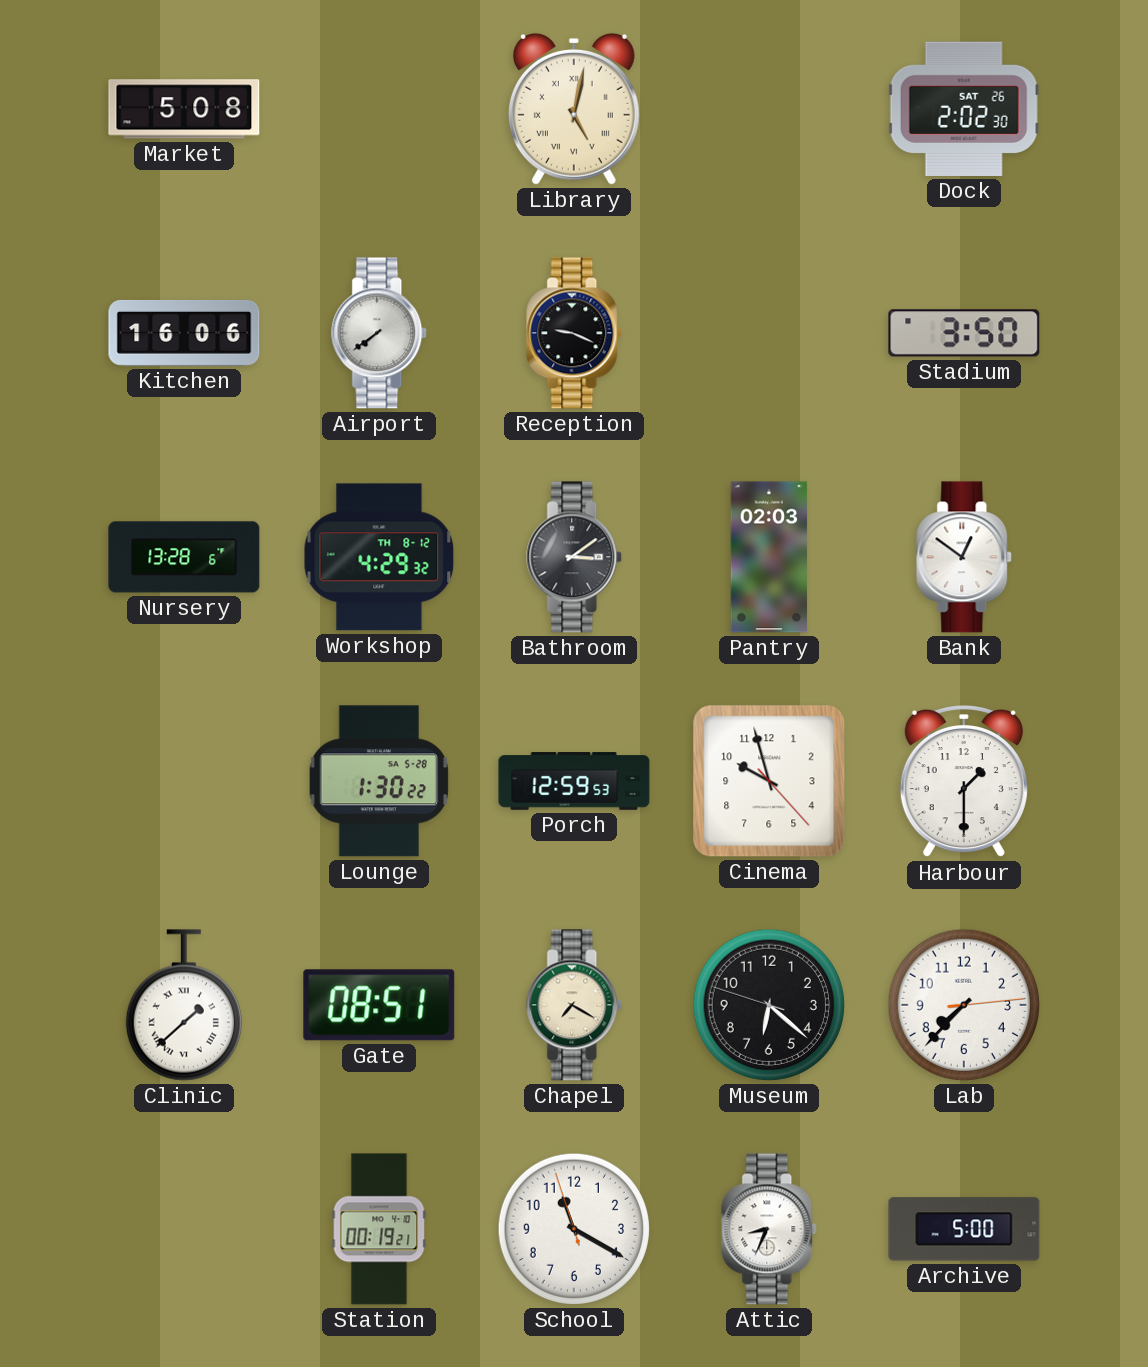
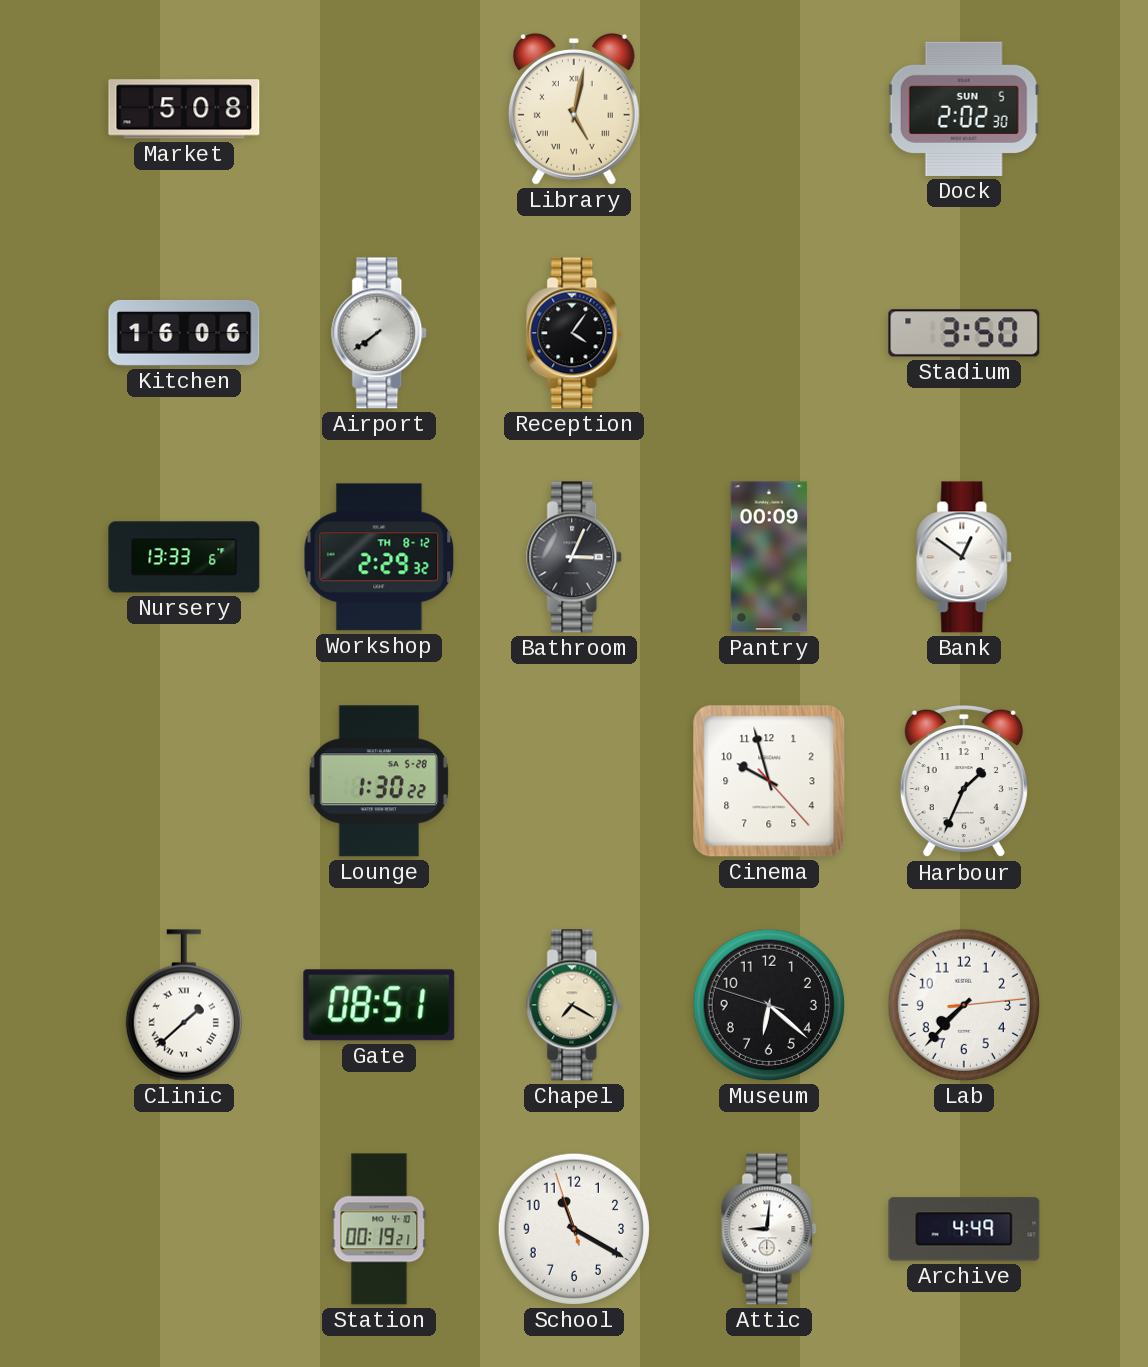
Dock date: SAT 26 -> SUN 5 (964, 109)
Reception: 9:19 -> 4:06 (575, 333)
Nursery: 13:28 -> 13:33 (184, 557)
Workshop: 4:29 -> 2:29 (379, 557)
Bathroom: 3:09 -> 3:04 (575, 557)
Pantry: 02:03 -> 00:09 (769, 557)
Porch: 12:59 -> none (574, 781)
Harbour: 1:30 -> 1:34 (964, 782)
Attic: 8:34 -> 9:01 (770, 1229)
Archive: 5:00 -> 4:49 (964, 1229)
